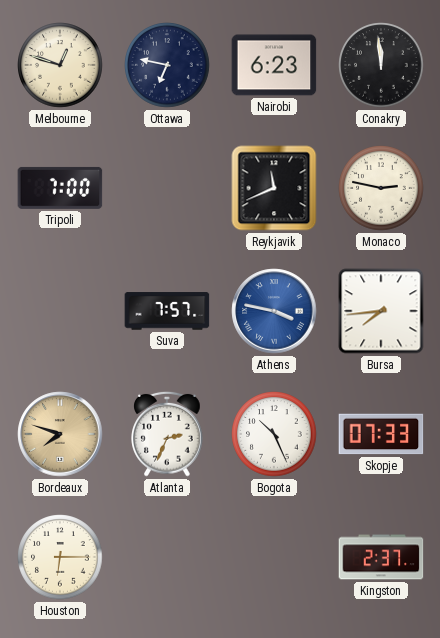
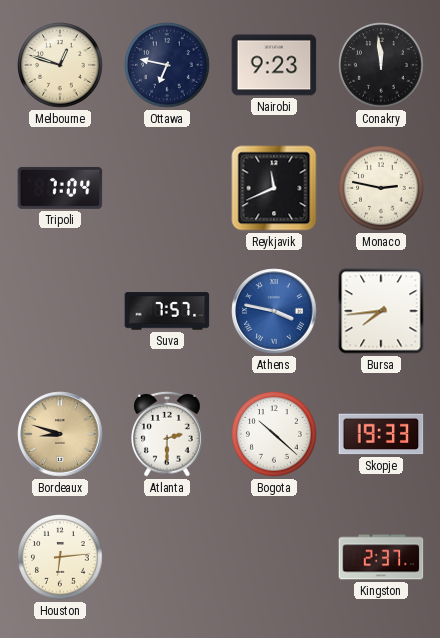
Nairobi: 6:23 -> 9:23 (274, 65)
Tripoli: 7:00 -> 7:04 (60, 188)
Bordeaux: 7:48 -> 8:48 (60, 434)
Atlanta: 2:34 -> 2:30 (167, 434)
Bogota: 10:26 -> 10:22 (274, 434)
Skopje: 07:33 -> 19:33 (381, 434)
Houston: 6:15 -> 6:14 (60, 557)
